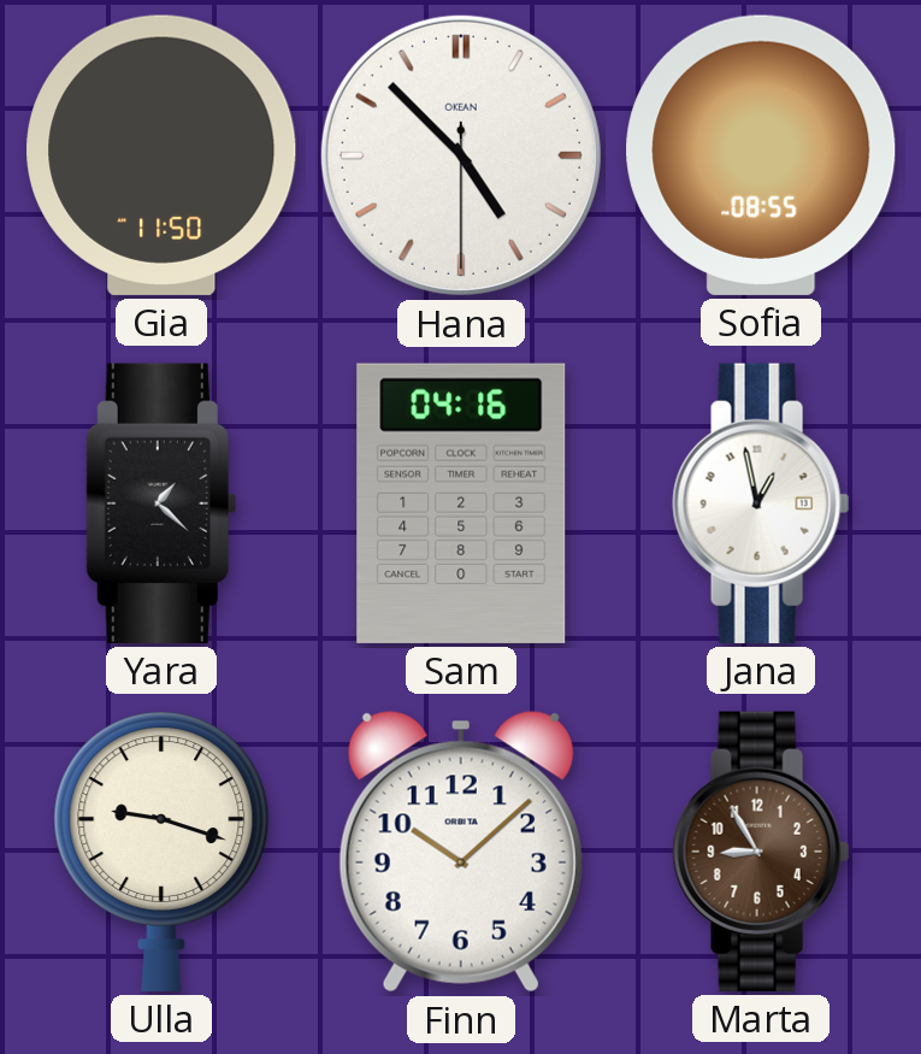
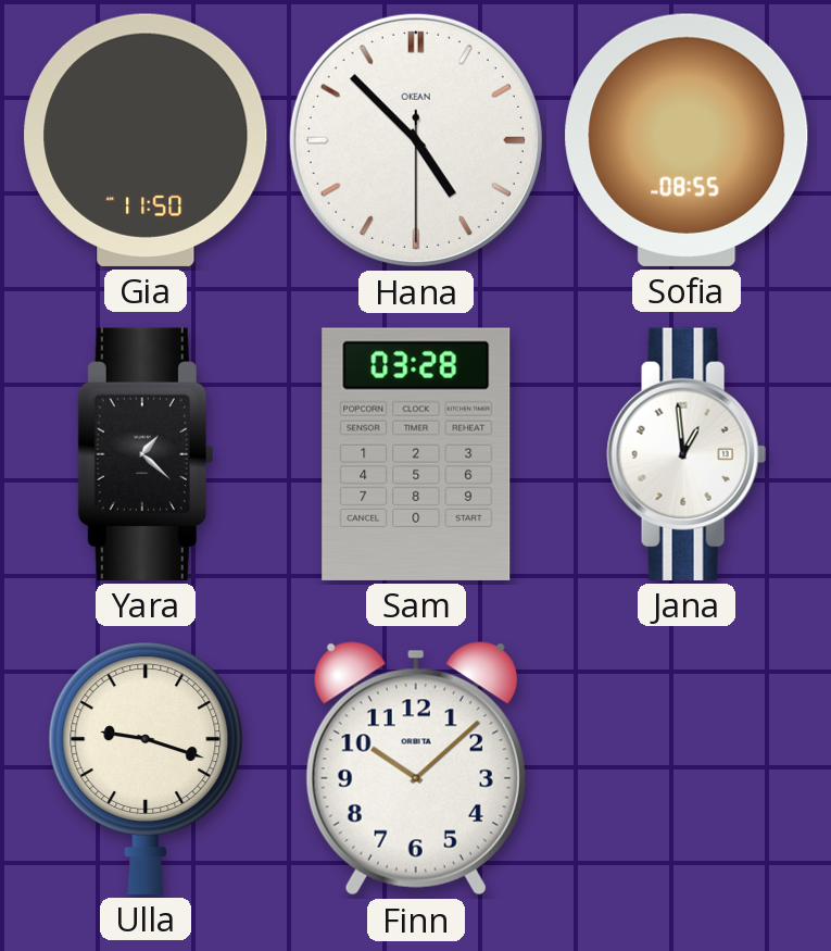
Sam: 04:16 -> 03:28 (416, 454)
Jana: 12:58 -> 12:59 (687, 454)
Marta: 8:55 -> none (761, 852)
